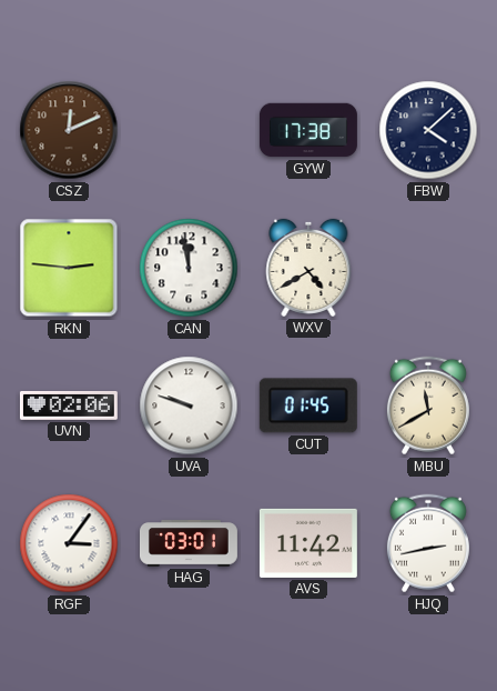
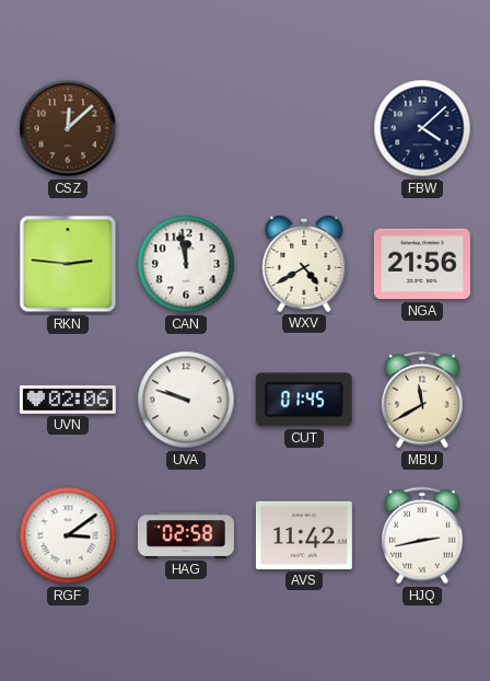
CSZ: 12:11 -> 12:08 (68, 128)
GYW: 17:38 -> none (308, 130)
NGA: none -> 21:56 (422, 264)
RGF: 3:06 -> 3:09 (68, 535)
HAG: 03:01 -> 02:58 (186, 535)
